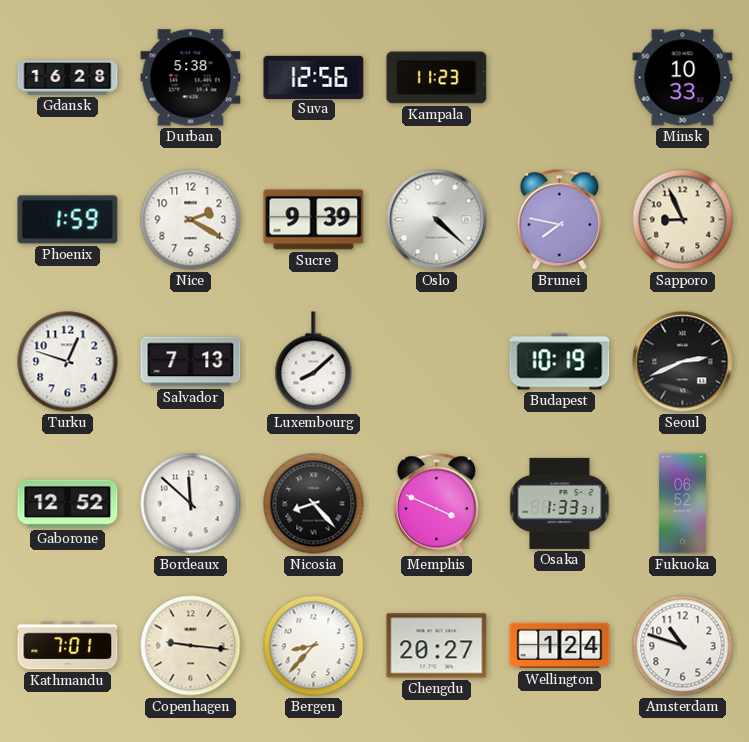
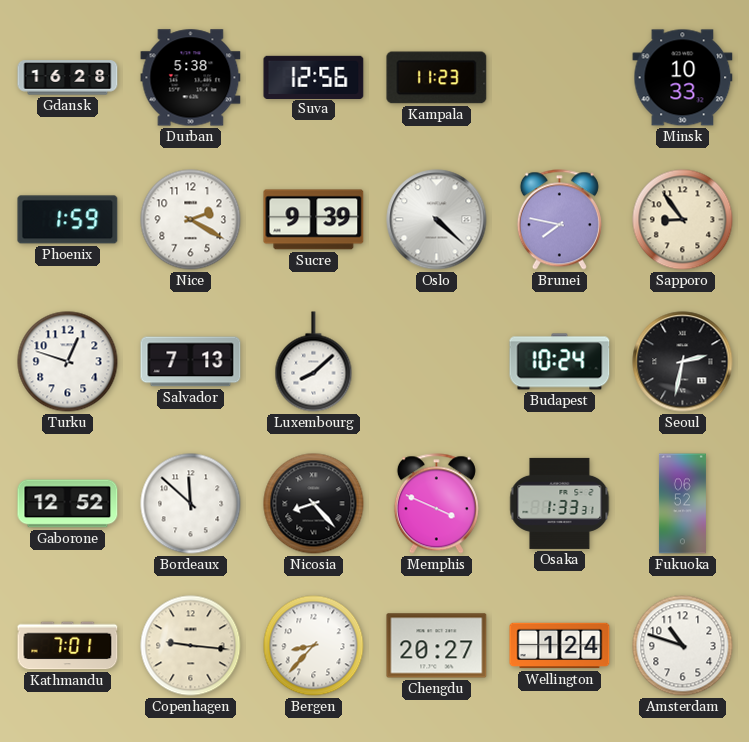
Sapporo: 8:56 -> 8:54 (683, 220)
Budapest: 10:19 -> 10:24 (560, 362)
Seoul: 2:41 -> 2:32 (683, 362)
